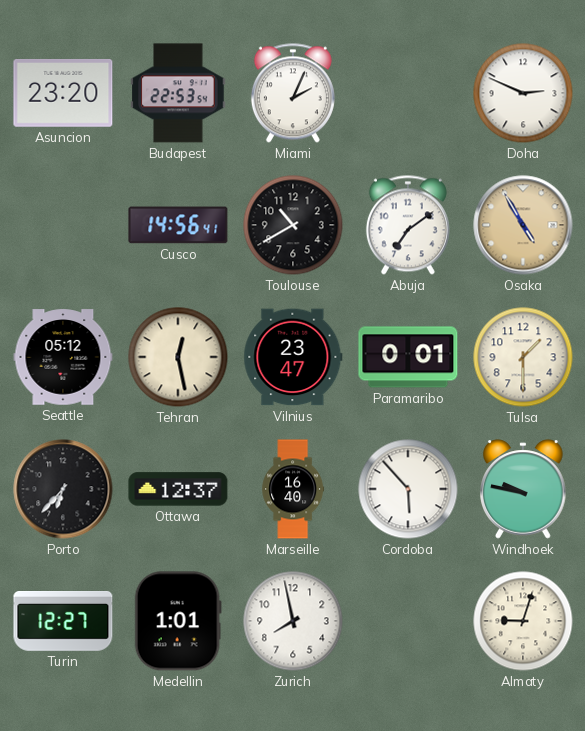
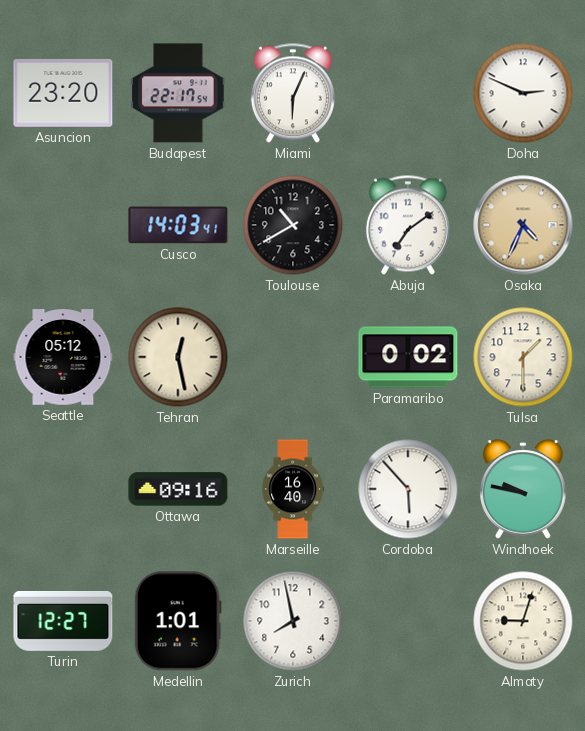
Budapest: 22:53 -> 22:17 (178, 93)
Miami: 2:04 -> 6:04 (293, 93)
Cusco: 14:56 -> 14:03 (178, 225)
Osaka: 4:55 -> 4:34 (523, 225)
Vilnius: 23:47 -> none (293, 357)
Paramaribo: 0:01 -> 0:02 (408, 357)
Porto: 6:37 -> none (63, 489)
Ottawa: 12:37 -> 09:16 (178, 489)
